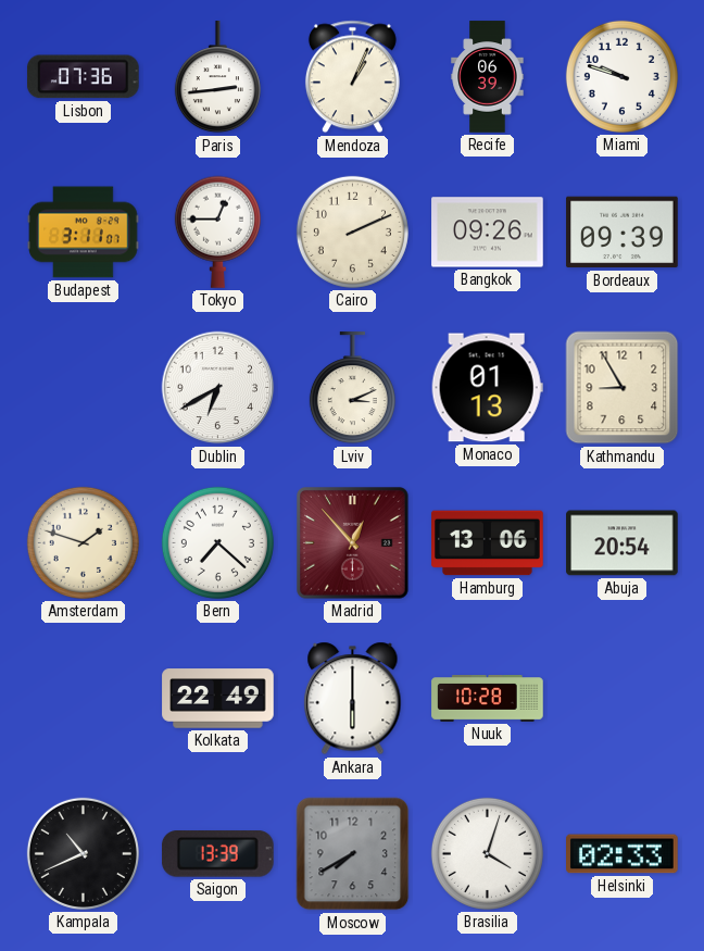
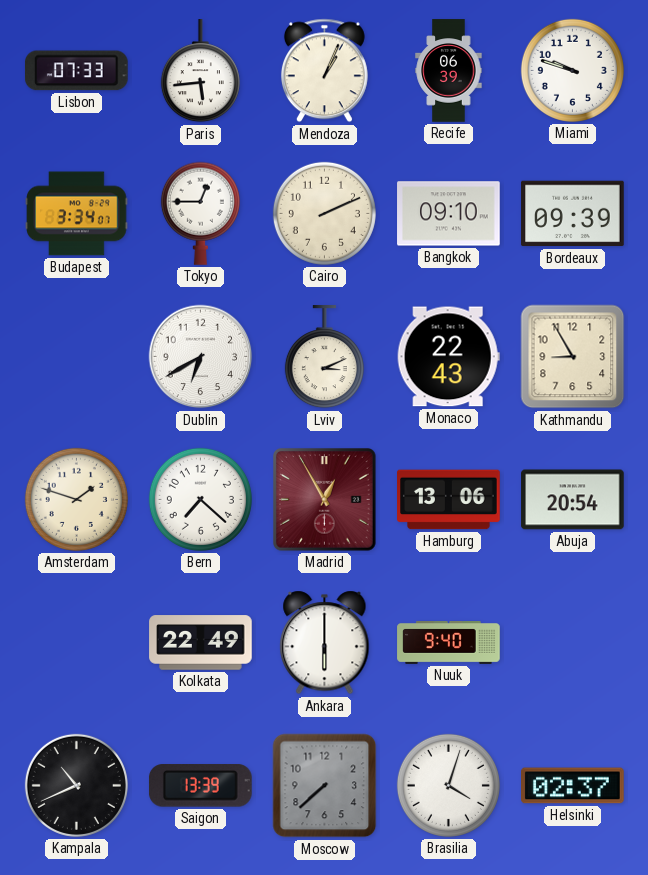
Lisbon: 07:36 -> 07:33 (76, 71)
Paris: 2:44 -> 5:44 (200, 71)
Budapest: 3:11 -> 3:34 (77, 214)
Bangkok: 09:26 -> 09:10 (449, 214)
Monaco: 01:13 -> 22:43 (448, 357)
Madrid: 12:53 -> 12:55 (325, 500)
Nuuk: 10:28 -> 9:40 (449, 643)
Moscow: 7:40 -> 7:38 (325, 786)
Helsinki: 02:33 -> 02:37 (573, 786)
